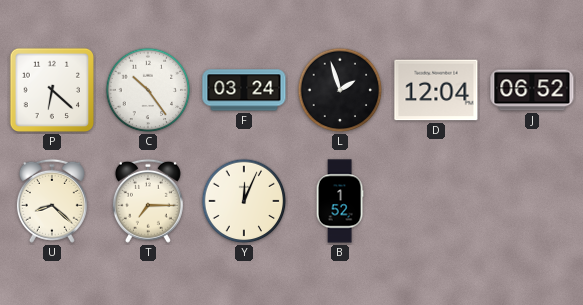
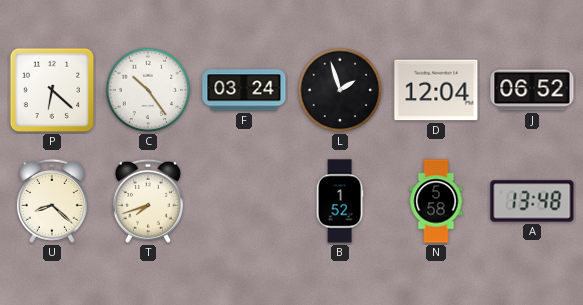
T: 7:15 -> 7:42 (148, 201)
Y: 12:04 -> none (244, 201)
N: none -> 5:58 (436, 201)
A: none -> 13:48 (532, 201)
